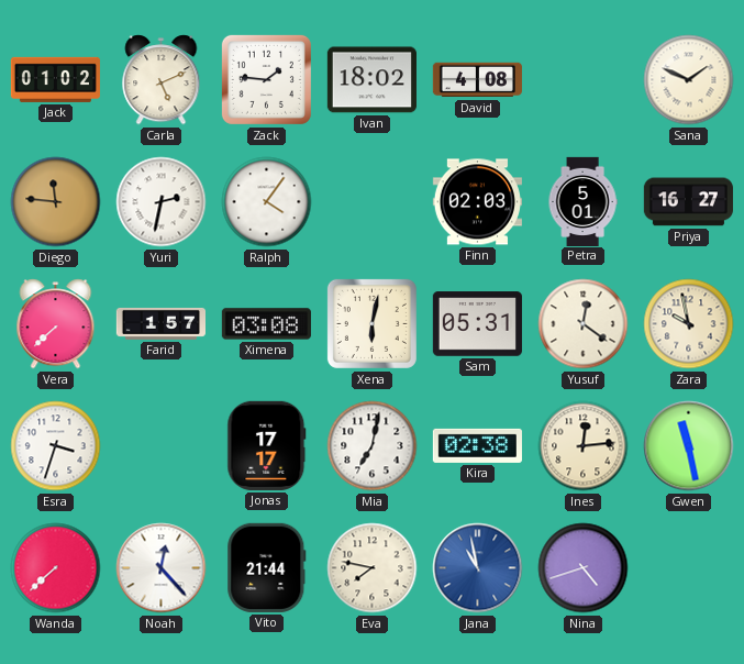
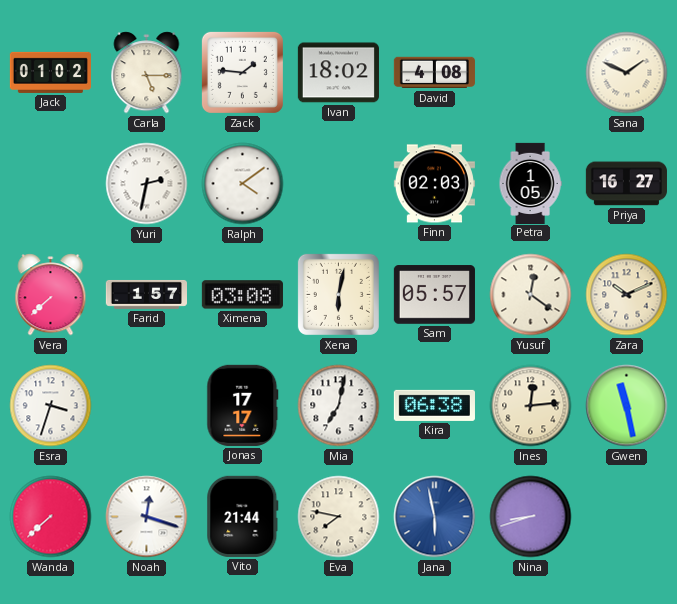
Carla: 5:11 -> 5:15 (147, 73)
Diego: 11:46 -> none (56, 202)
Ralph: 4:06 -> 4:09 (243, 184)
Petra: 5:01 -> 1:05 (530, 183)
Sam: 05:31 -> 05:57 (434, 295)
Zara: 9:58 -> 10:11 (627, 295)
Kira: 02:38 -> 06:38 (434, 405)
Noah: 12:23 -> 12:18 (147, 517)
Jana: 10:58 -> 5:58 (435, 517)
Nina: 4:42 -> 8:42 (531, 517)
